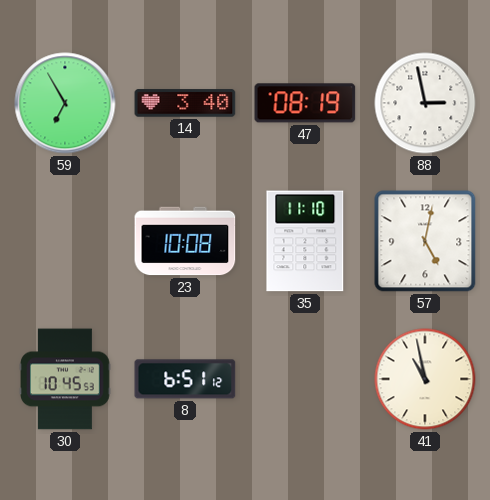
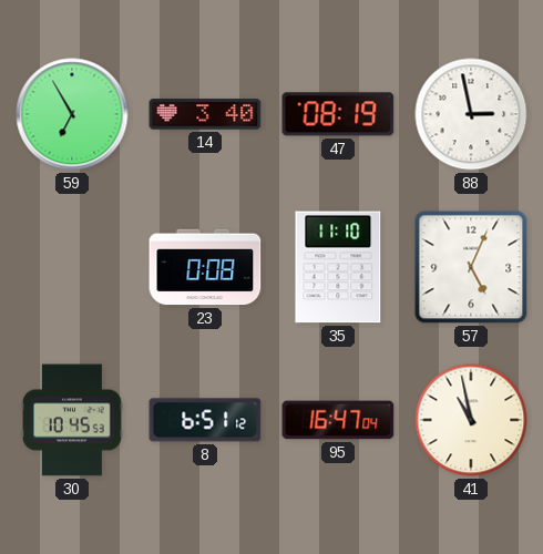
23: 10:08 -> 0:08 (205, 267)
57: 5:02 -> 5:04 (471, 267)
95: none -> 16:47 (338, 420)
